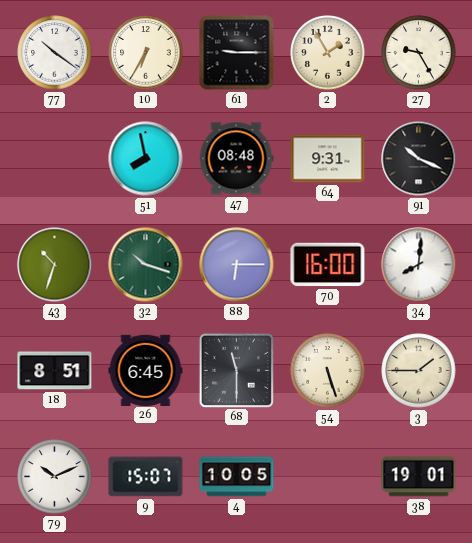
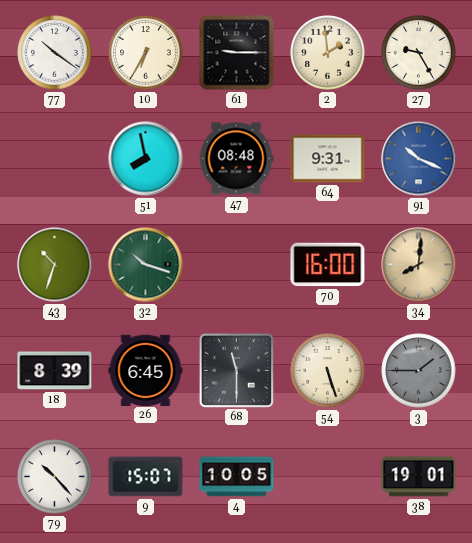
2: 1:55 -> 1:59 (328, 53)
91 dial: black -> blue (419, 159)
88: 6:15 -> none (237, 265)
34 dial: white -> champagne (419, 265)
18: 8:51 -> 8:39 (55, 371)
3 dial: cream -> grey (419, 371)
79: 10:11 -> 10:23 (55, 477)
